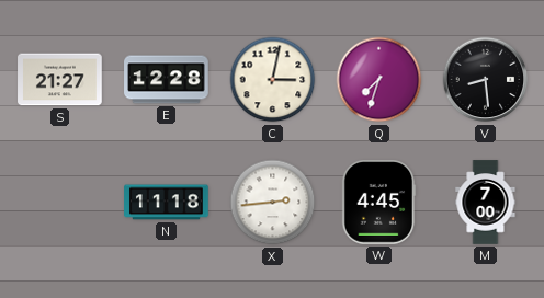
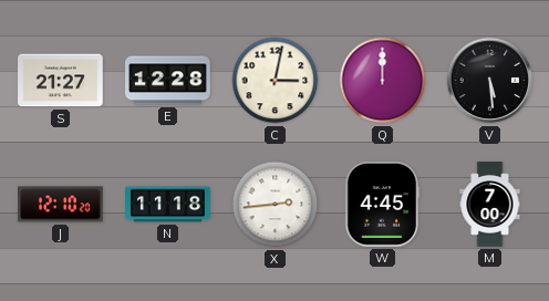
Q: 7:33 -> 12:00 (383, 81)
V: 8:29 -> 5:29 (490, 81)
J: none -> 12:10 (61, 205)
